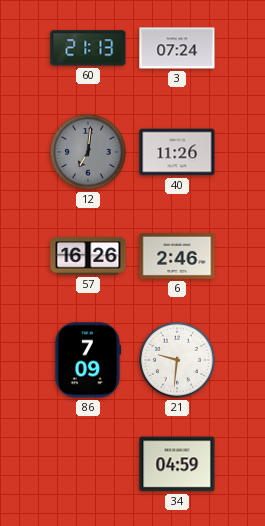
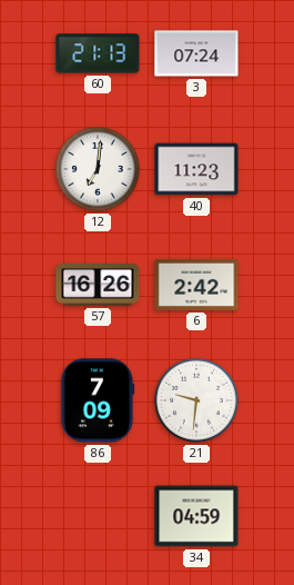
12 dial: grey -> white (99, 170)
40: 11:26 -> 11:23 (196, 169)
6: 2:46 -> 2:42 (196, 285)
